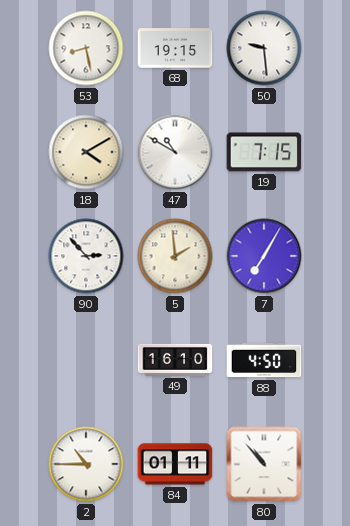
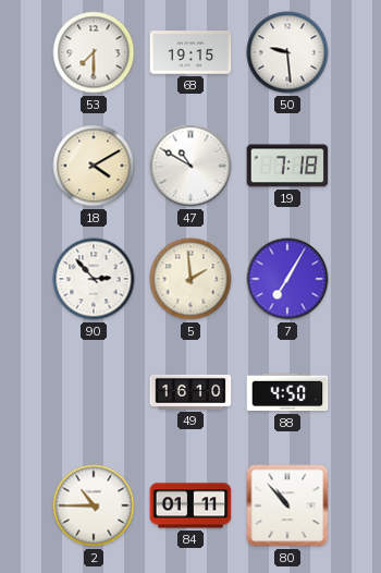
53: 8:28 -> 7:30 (94, 52)
19: 7:15 -> 7:18 (287, 166)
